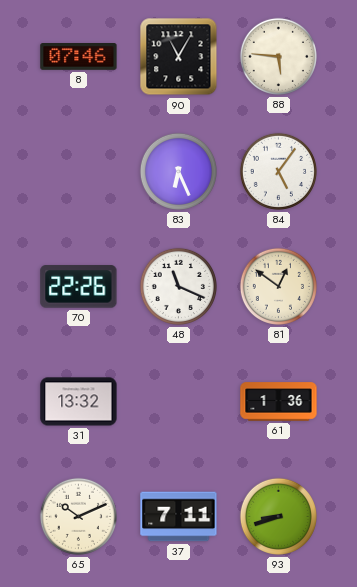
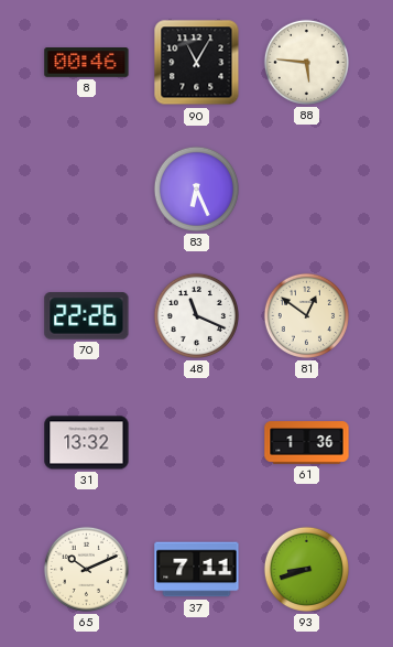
8: 07:46 -> 00:46 (87, 63)
84: 5:06 -> none (278, 171)
